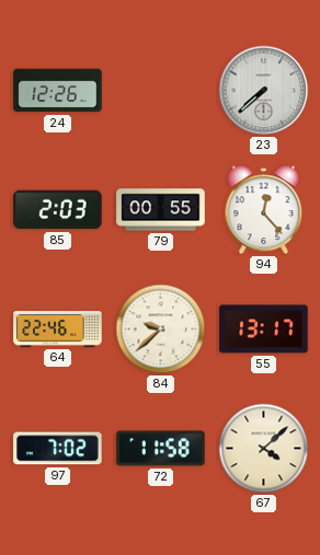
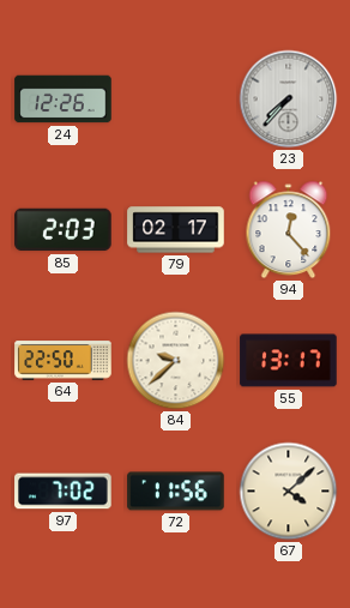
23: 7:38 -> 7:37 (289, 100)
79: 00:55 -> 02:17 (176, 230)
64: 22:46 -> 22:50 (64, 361)
72: 11:58 -> 11:56 (176, 492)
